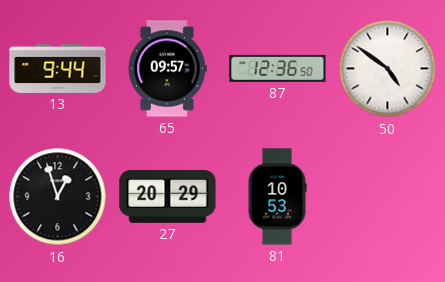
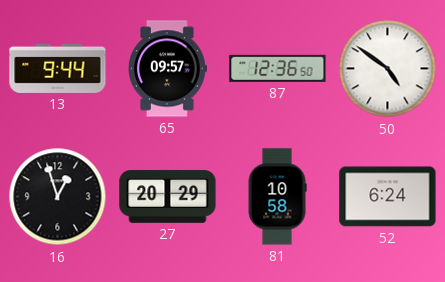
81: 10:53 -> 10:58 (277, 197)
52: none -> 6:24 (388, 197)
